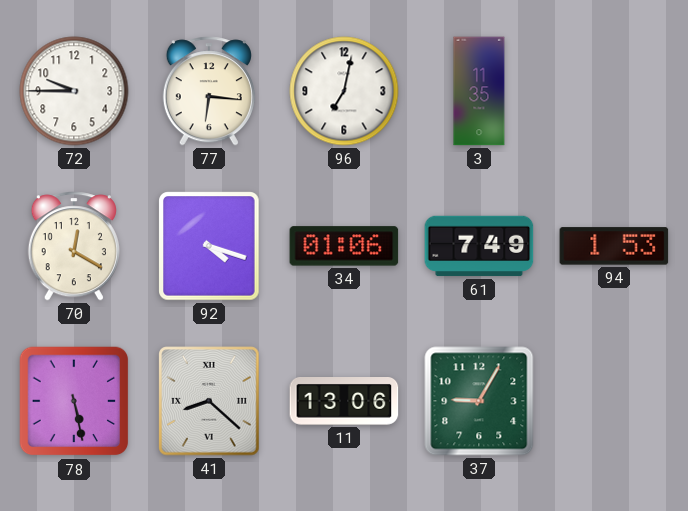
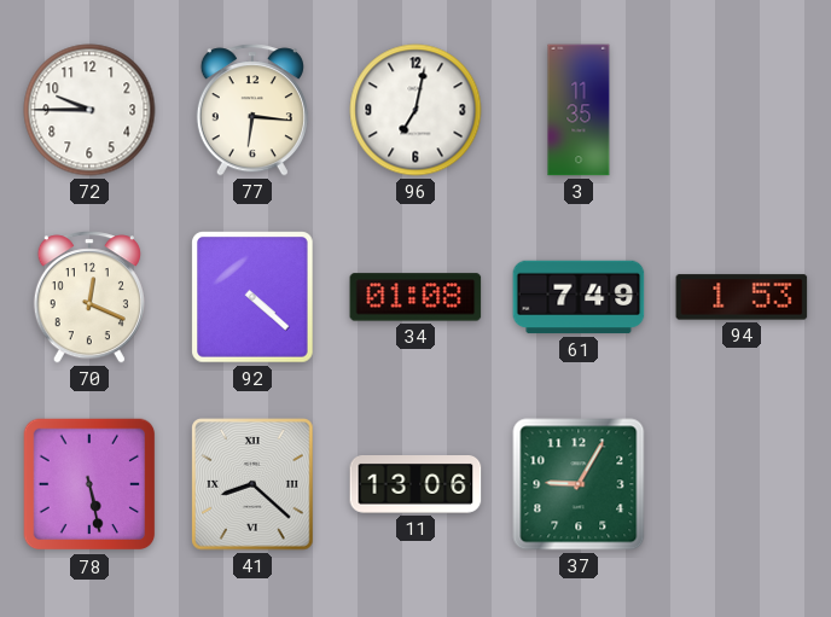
70: 12:20 -> 12:19 (89, 297)
92: 4:18 -> 4:22 (252, 297)
34: 01:06 -> 01:08 (415, 297)
